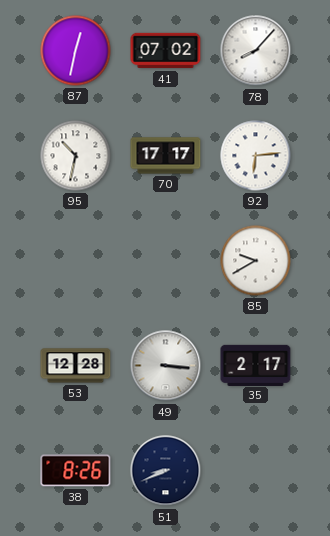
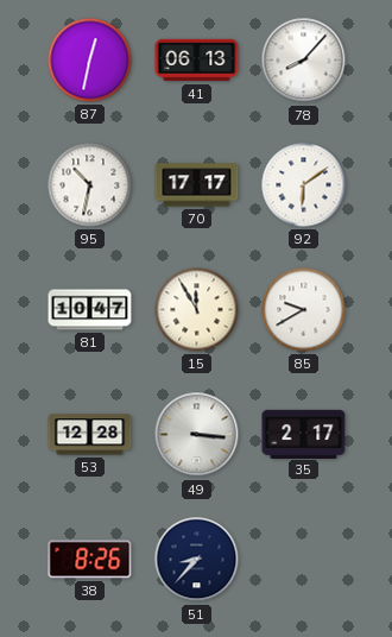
41: 07:02 -> 06:13 (197, 61)
92: 6:14 -> 6:09 (304, 185)
81: none -> 10:47 (90, 310)
15: none -> 11:55 (197, 310)
51: 8:41 -> 8:37 (197, 560)
